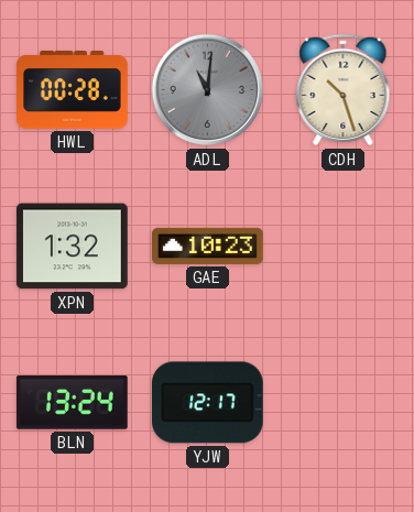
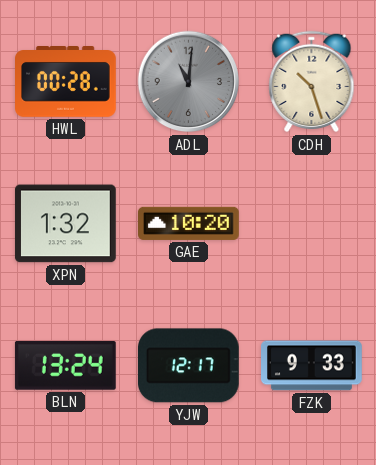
GAE: 10:23 -> 10:20 (189, 223)
FZK: none -> 9:33 (312, 366)
